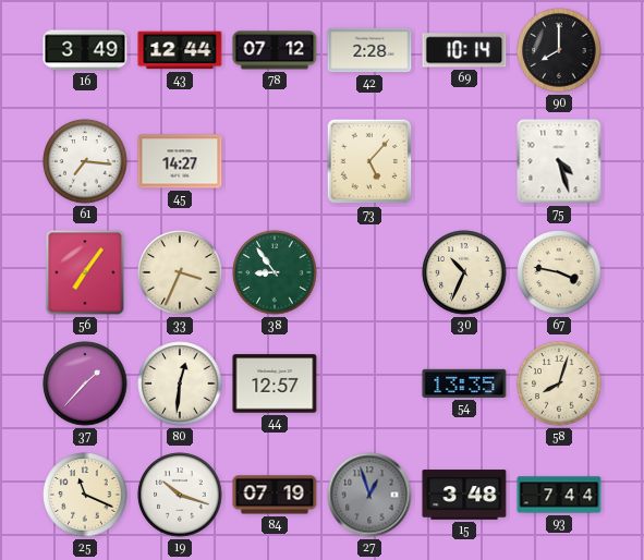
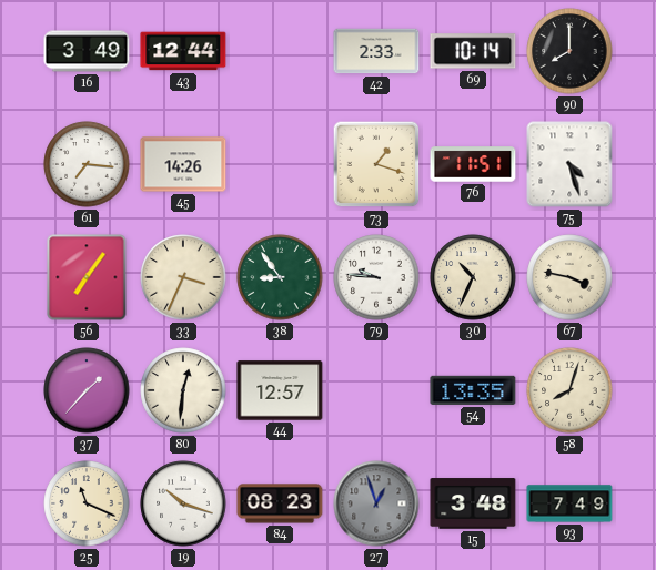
78: 07:12 -> none (275, 50)
42: 2:28 -> 2:33 (376, 51)
45: 14:27 -> 14:26 (183, 164)
73: 5:07 -> 1:18 (376, 164)
76: none -> 11:51 (473, 164)
79: none -> 9:46 (376, 277)
84: 07:19 -> 08:23 (280, 503)
93: 7:44 -> 7:49 (569, 503)
